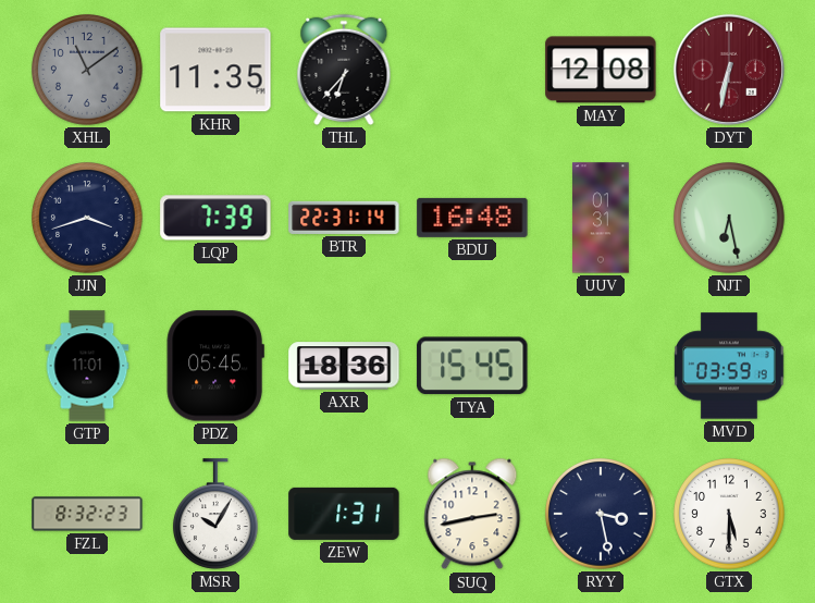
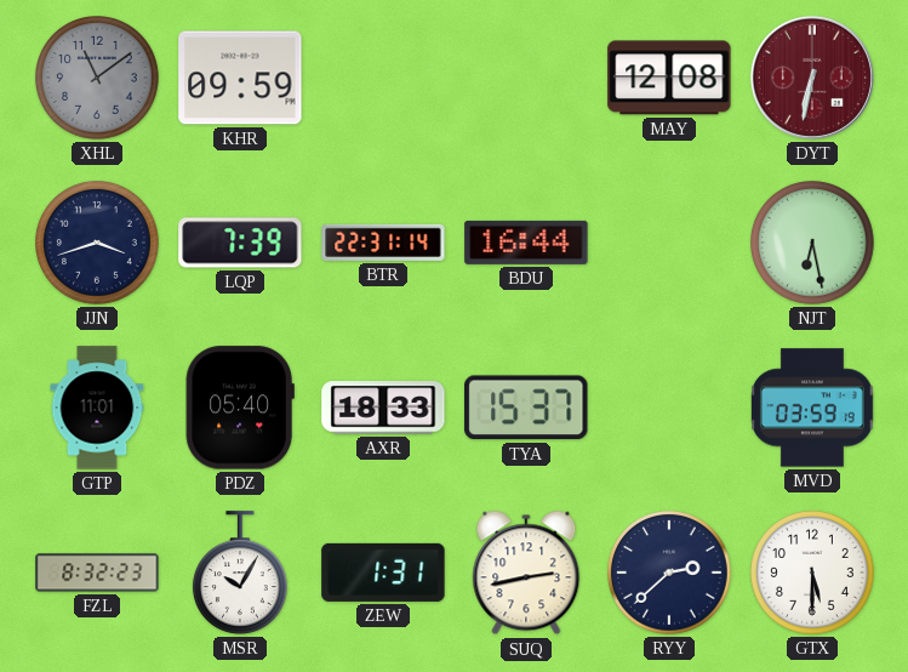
KHR: 11:35 -> 09:59 (240, 78)
THL: 6:37 -> none (344, 70)
BDU: 16:48 -> 16:44 (526, 243)
UUV: 01:31 -> none (601, 218)
PDZ: 05:45 -> 05:40 (240, 408)
AXR: 18:36 -> 18:33 (383, 408)
TYA: 15:45 -> 15:37 (526, 408)
RYY: 3:28 -> 2:38 (670, 574)
